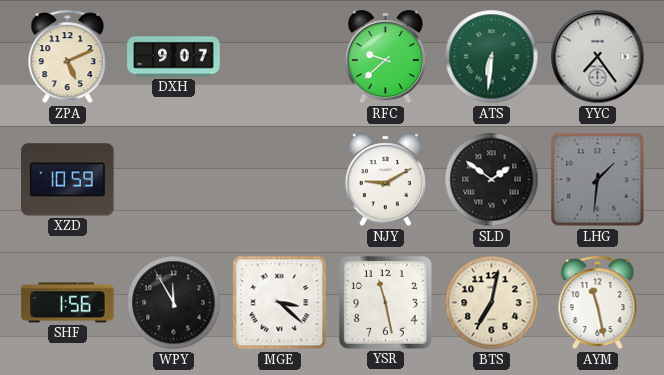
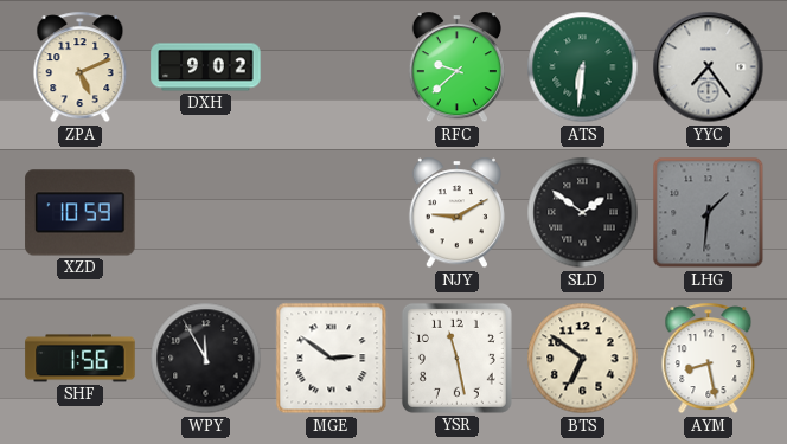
DXH: 9:07 -> 9:02 (206, 67)
MGE: 3:22 -> 2:51 (332, 359)
BTS: 7:02 -> 6:51 (583, 359)
AYM: 11:28 -> 8:28 (709, 359)
